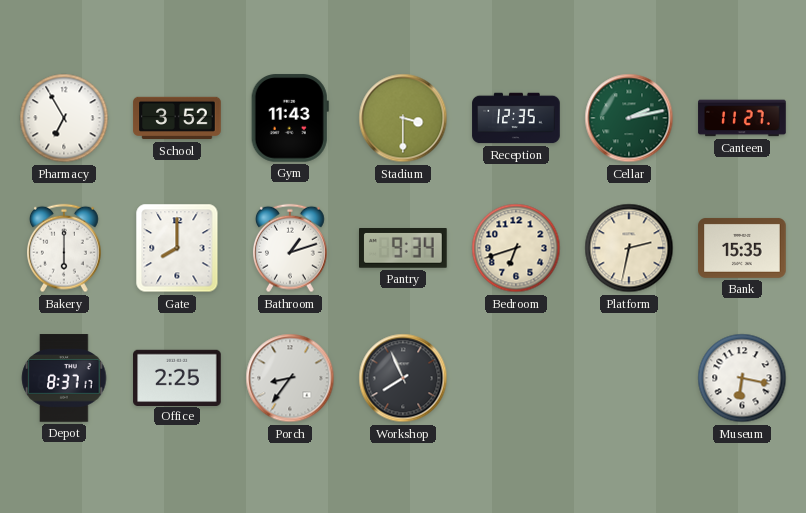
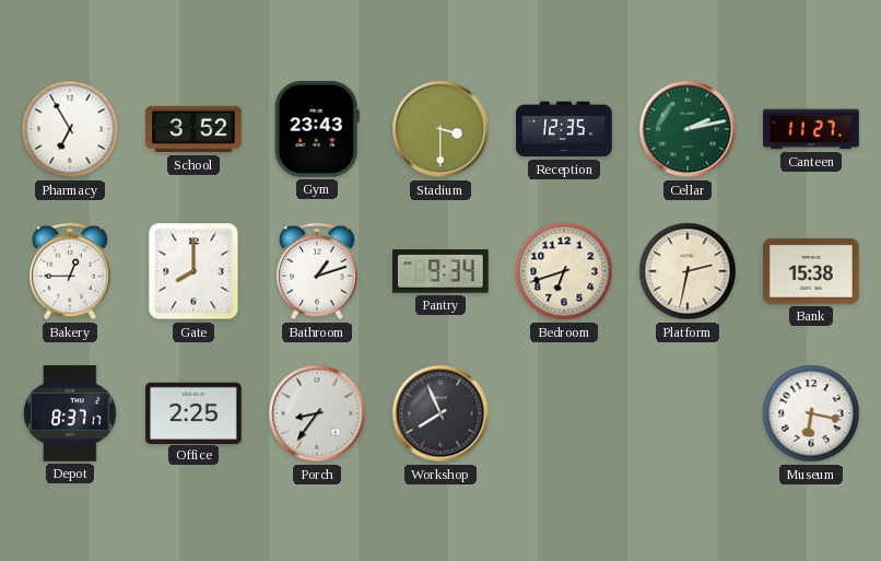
Gym: 11:43 -> 23:43 (317, 129)
Bakery: 6:00 -> 12:45 (71, 271)
Bank: 15:35 -> 15:38 (811, 271)
